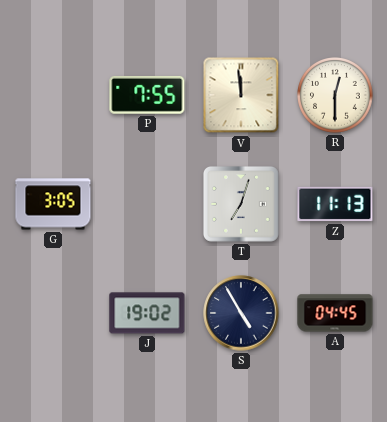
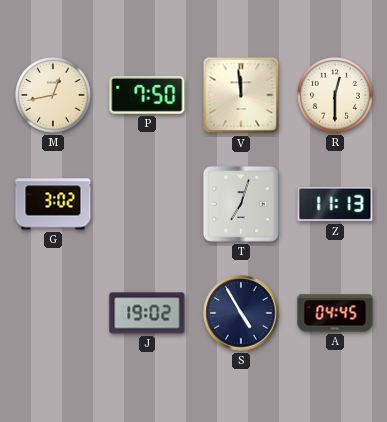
M: none -> 12:43 (54, 96)
P: 7:55 -> 7:50 (147, 95)
G: 3:05 -> 3:02 (53, 204)
